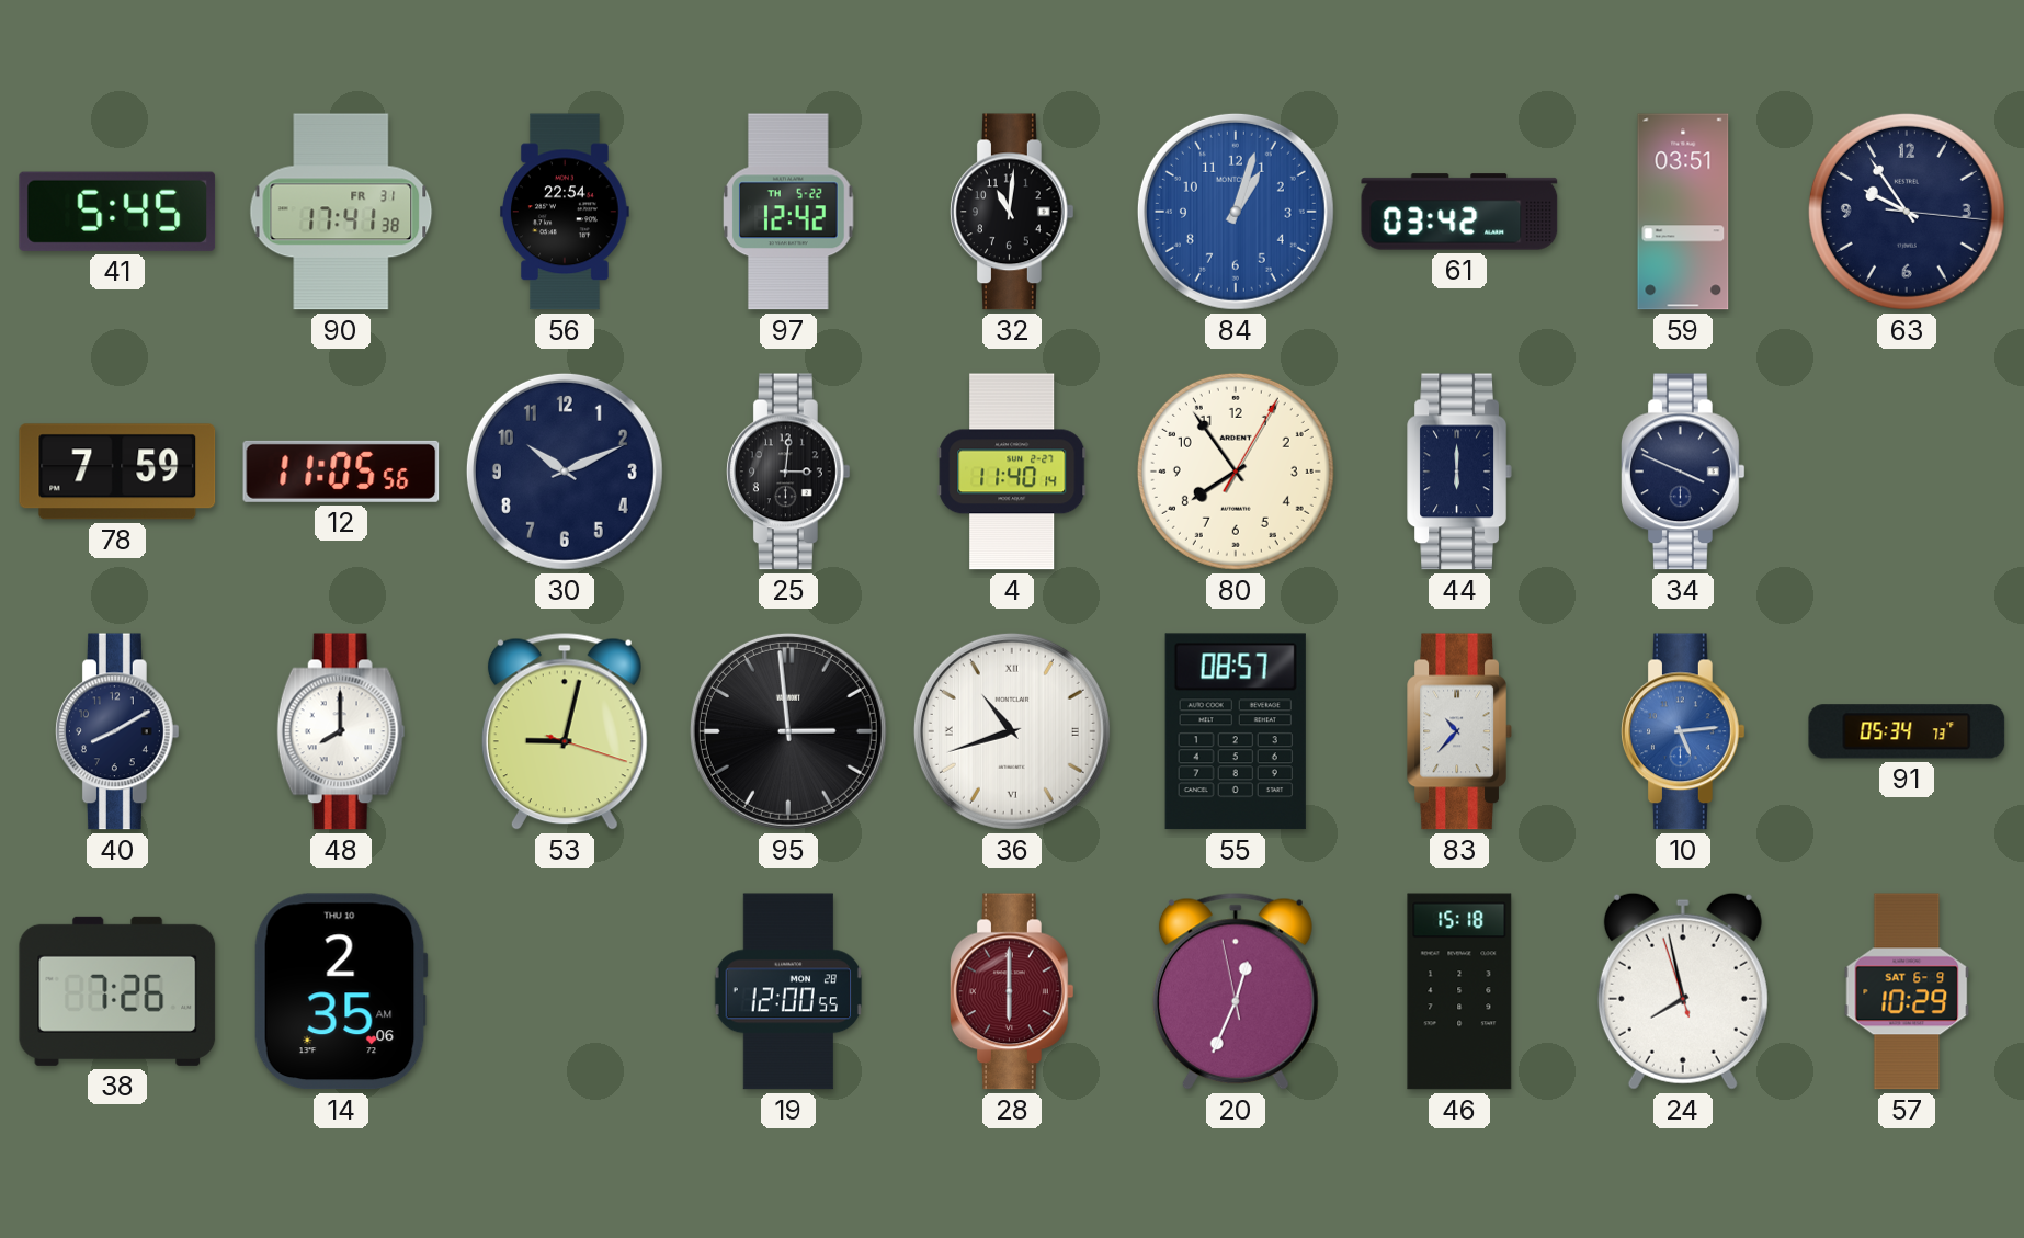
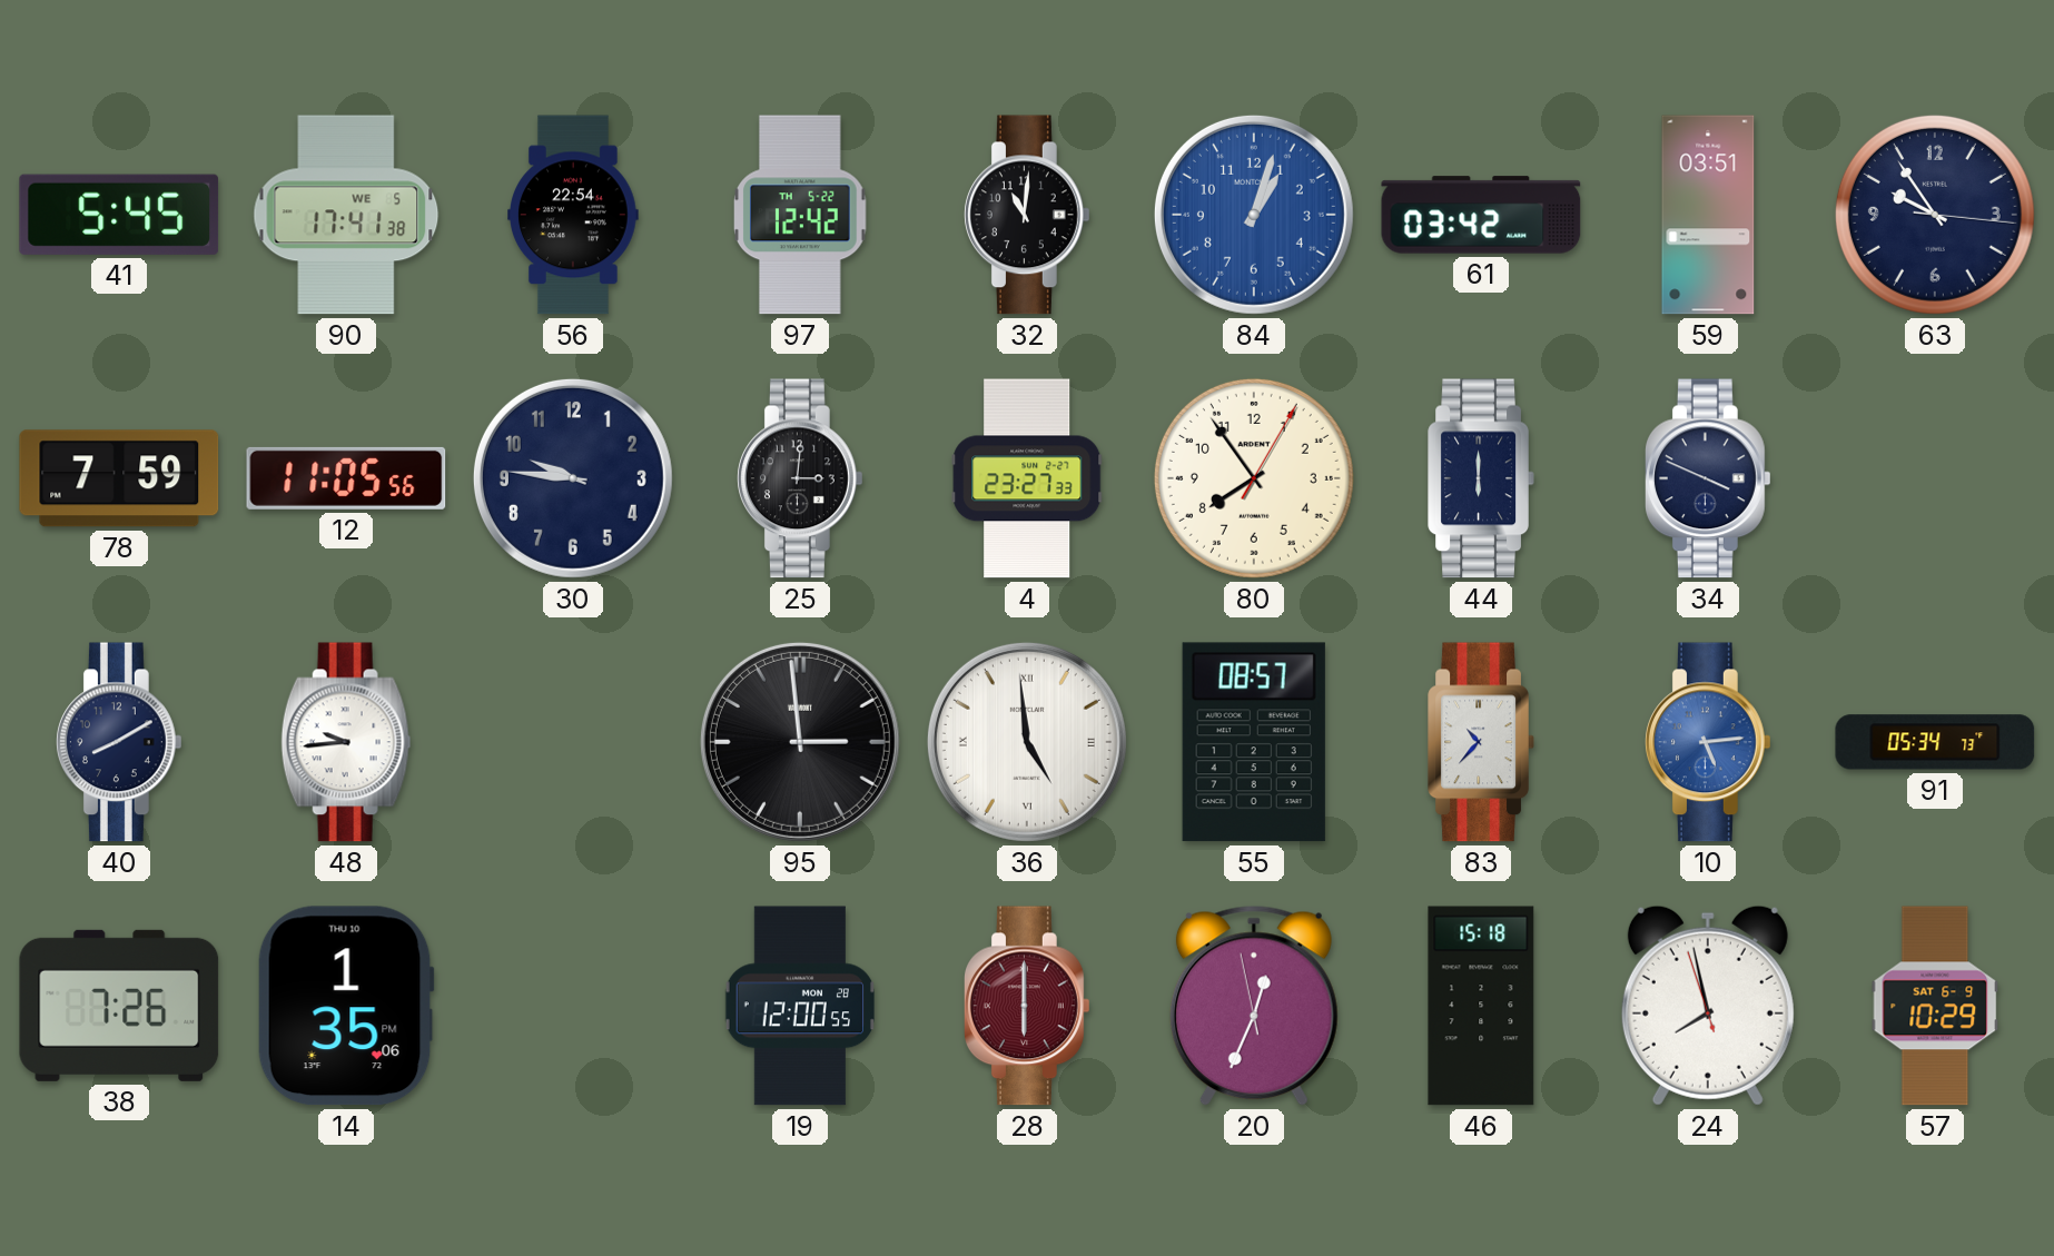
90 date: FR 31 -> WE 5 (346, 215)
30: 10:11 -> 9:46 (573, 478)
4: 11:40 -> 23:27 (1027, 478)
48: 8:00 -> 9:44 (346, 742)
53: 9:02 -> none (565, 731)
36: 10:42 -> 4:59 (1027, 742)
14: 2:35 -> 1:35 (346, 1006)
